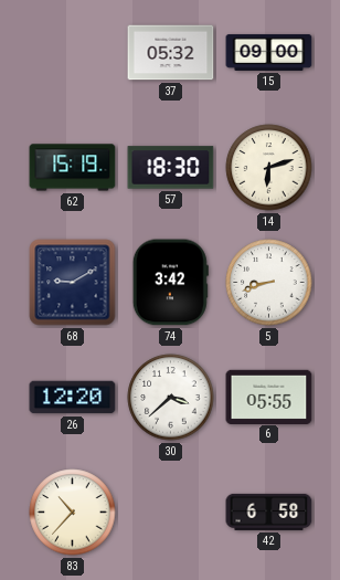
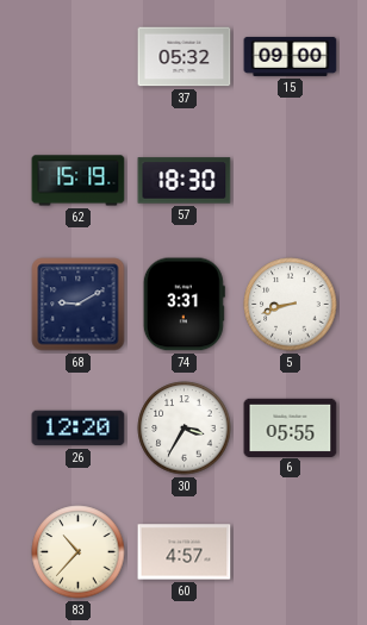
14: 6:12 -> none (269, 168)
74: 3:42 -> 3:31 (183, 305)
30: 3:38 -> 3:35 (185, 429)
60: none -> 4:57 (185, 552)
42: 6:58 -> none (269, 512)
